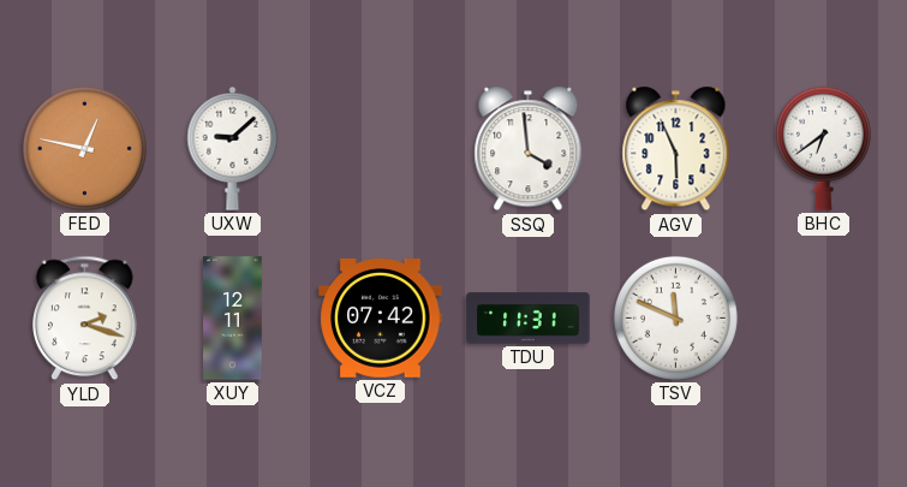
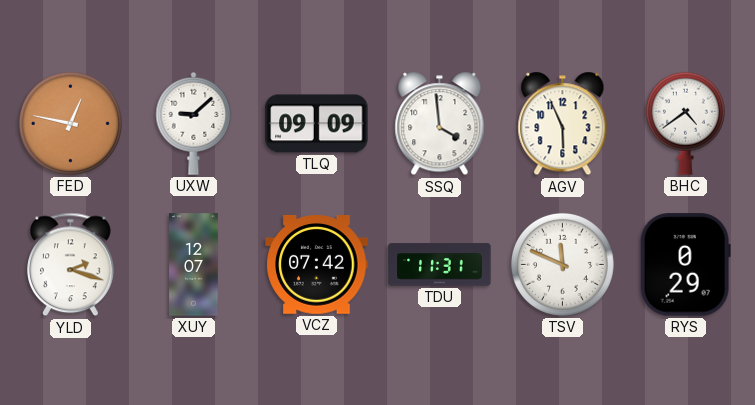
TLQ: none -> 09:09 (317, 124)
BHC: 6:39 -> 4:39 (685, 123)
XUY: 12:11 -> 12:07 (194, 265)
RYS: none -> 0:29 (685, 265)
